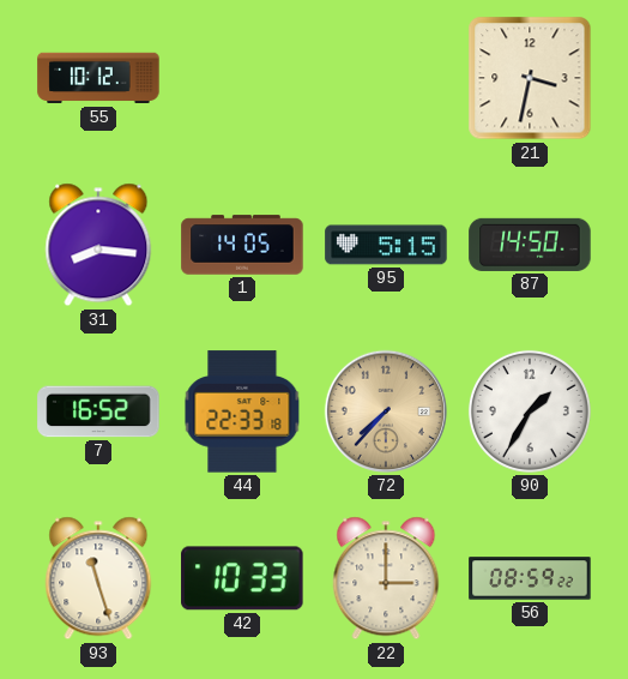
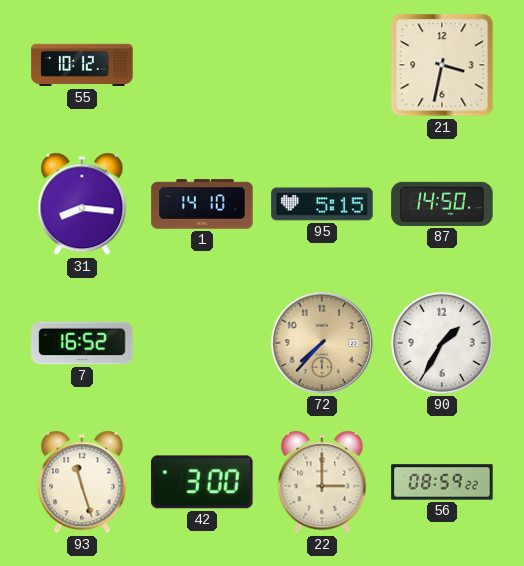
1: 14:05 -> 14:10 (202, 204)
44: 22:33 -> none (242, 411)
42: 10:33 -> 3:00 (202, 482)
